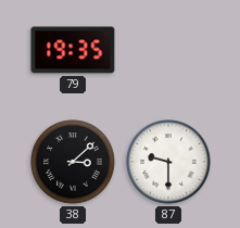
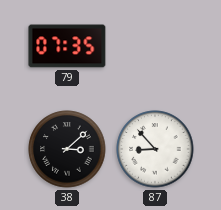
79: 19:35 -> 07:35 (67, 46)
87: 9:30 -> 8:53 (155, 149)
